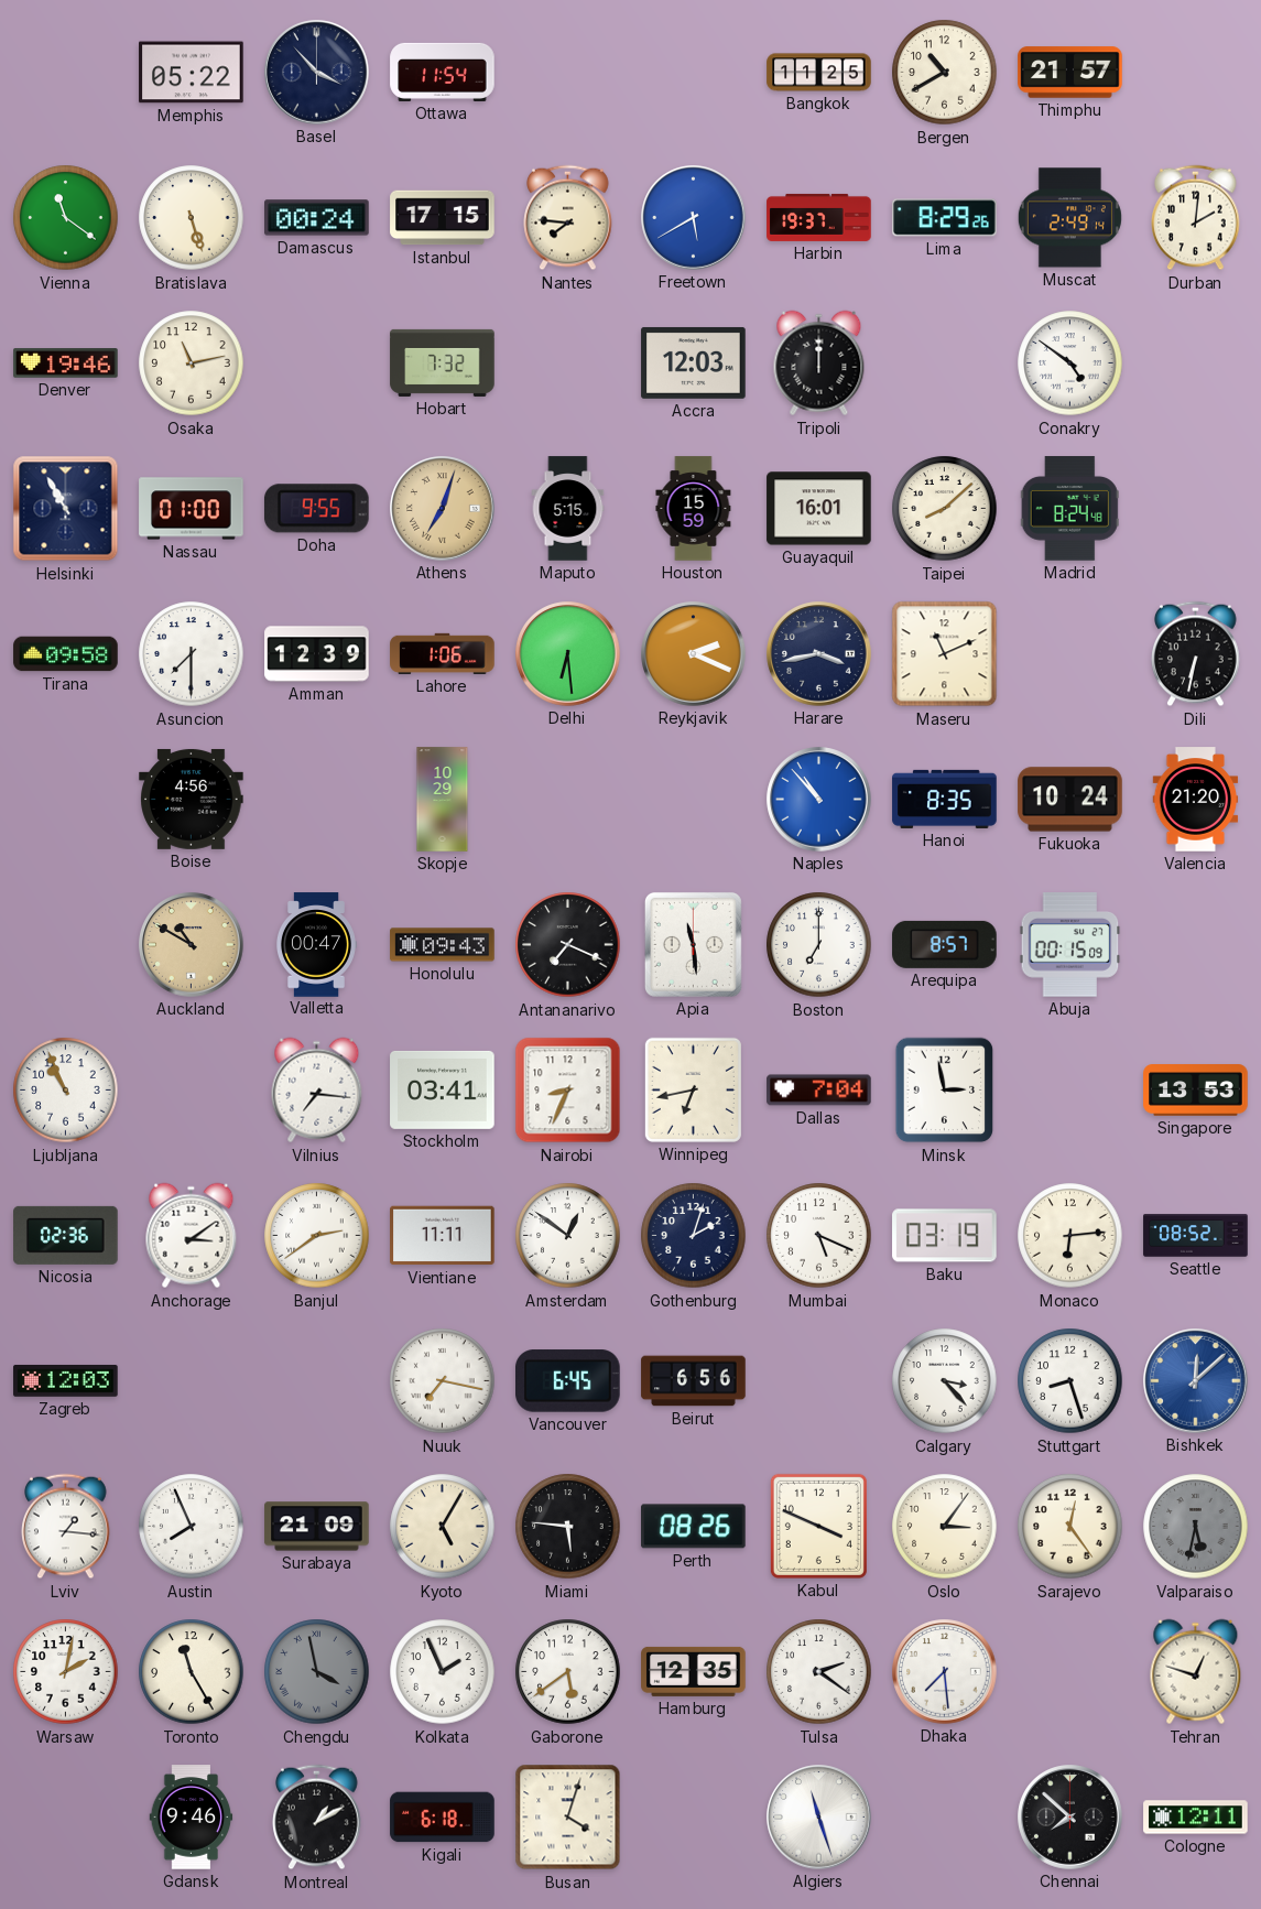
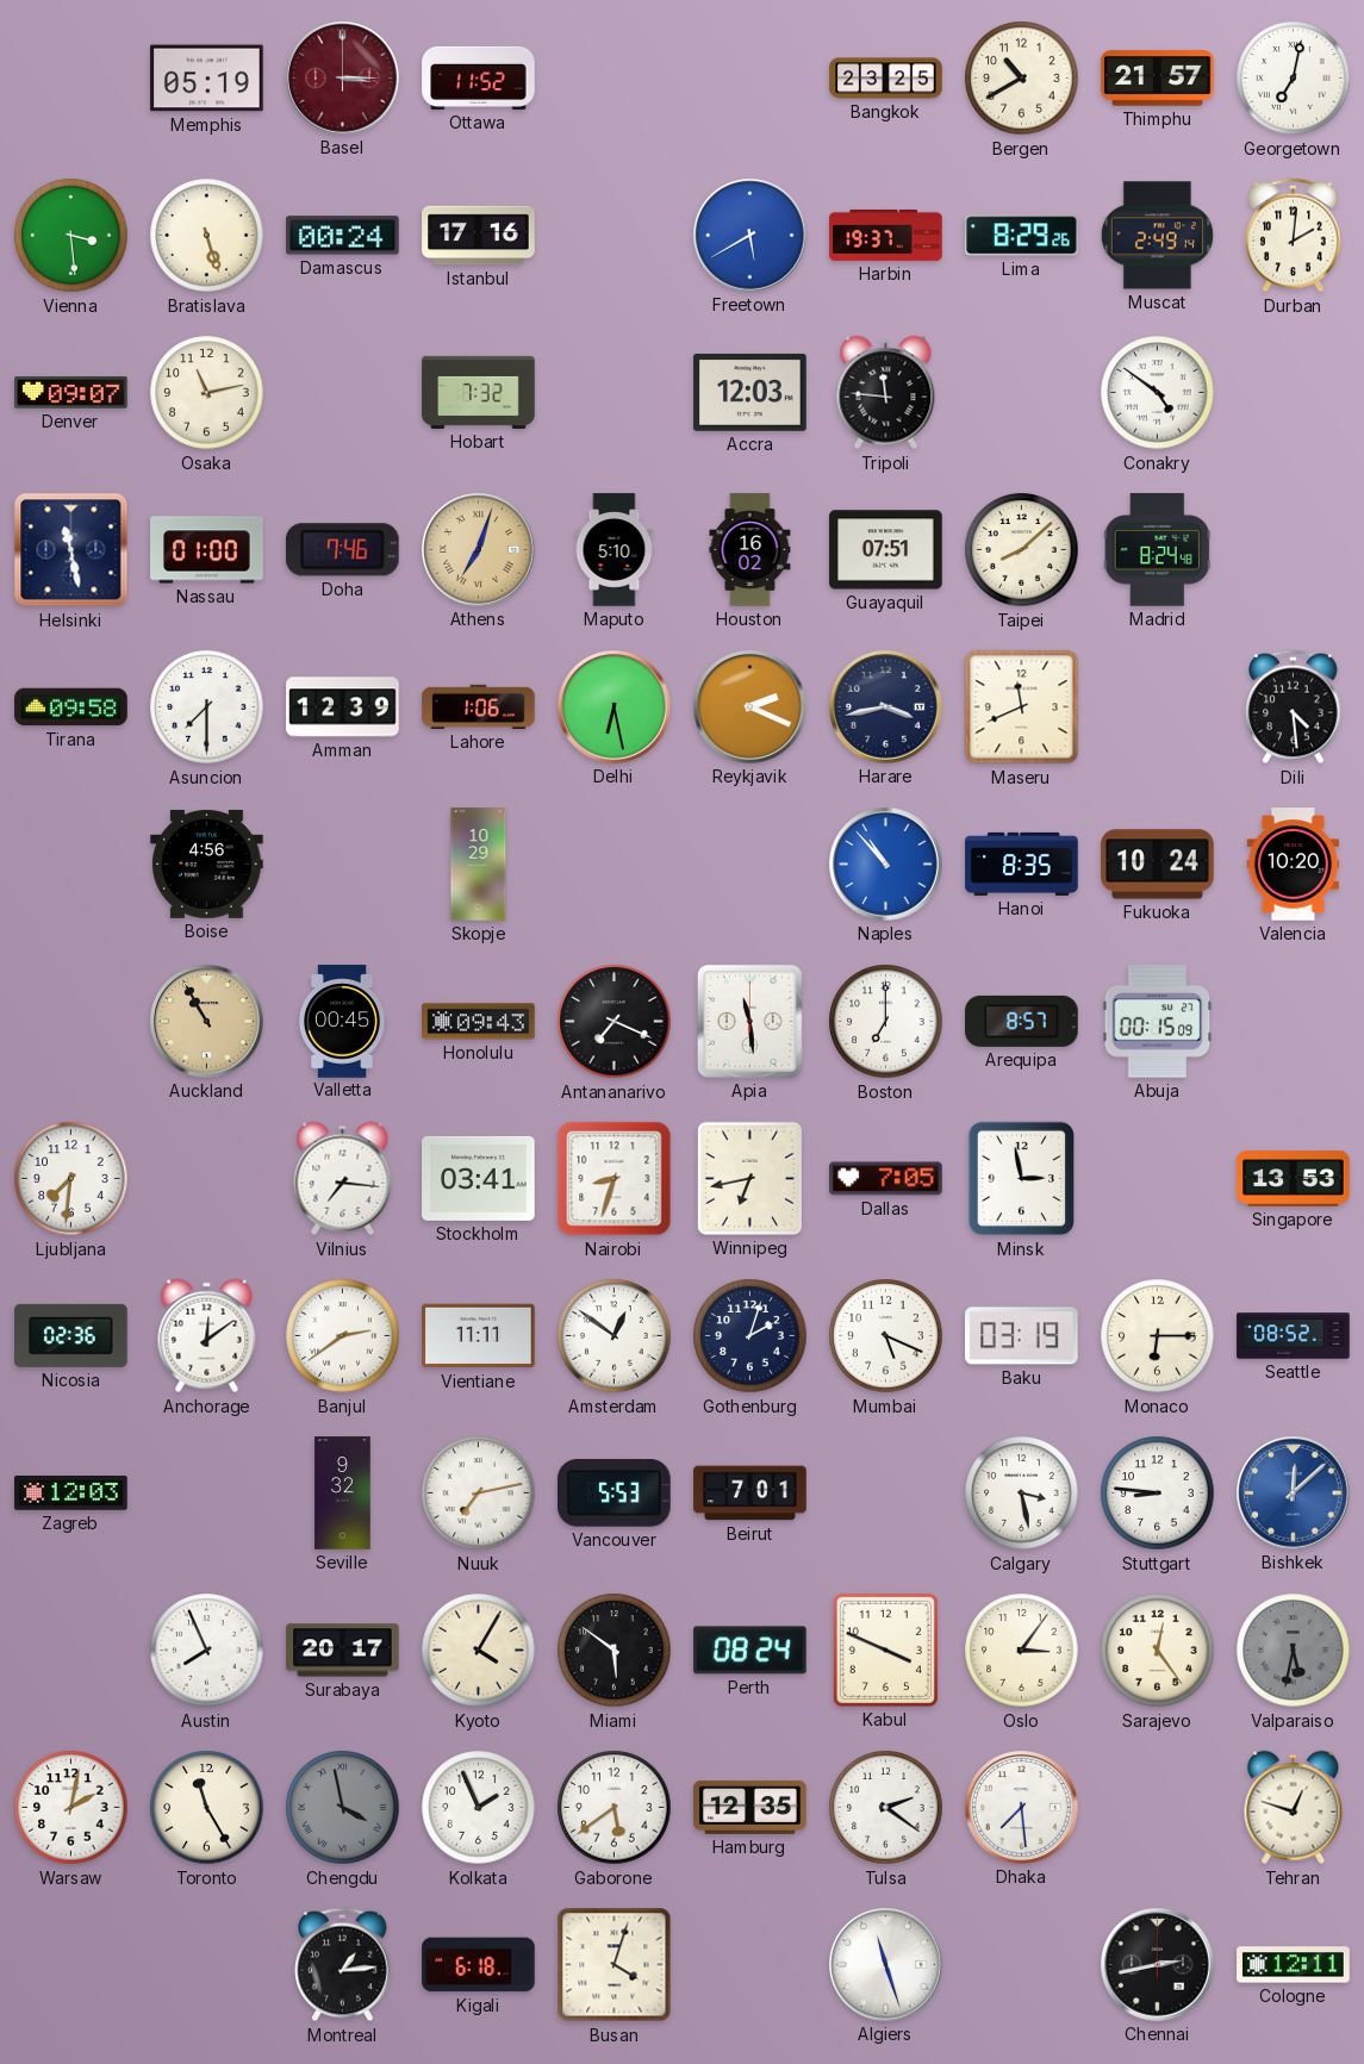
Memphis: 05:22 -> 05:19 (207, 79)
Basel: 3:53 -> 3:15 (343, 79)
Basel dial: navy -> burgundy (343, 79)
Ottawa: 11:54 -> 11:52 (479, 77)
Bangkok: 11:25 -> 23:25 (886, 79)
Georgetown: none -> 7:02 (1294, 79)
Vienna: 11:21 -> 3:29 (71, 236)
Istanbul: 17:15 -> 17:16 (479, 236)
Nantes: 7:46 -> none (568, 218)
Denver: 19:46 -> 09:07 (71, 393)
Tripoli: 12:00 -> 11:46 (886, 393)
Helsinki: 10:55 -> 11:28 (71, 550)
Doha: 9:55 -> 7:46 (342, 550)
Maputo: 5:15 -> 5:10 (615, 550)
Houston: 15:59 -> 16:02 (750, 550)
Guayaquil: 16:01 -> 07:51 (886, 550)
Delhi: 6:29 -> 6:28 (615, 707)
Maseru: 11:11 -> 11:41 (1022, 707)
Dili: 6:32 -> 4:29 (1294, 707)
Valencia: 21:20 -> 10:20 (1294, 865)
Auckland: 10:50 -> 10:55 (207, 1022)
Valletta: 00:47 -> 00:45 (341, 1022)
Ljubljana: 10:56 -> 7:31 (71, 1179)
Nairobi: 8:34 -> 8:33 (615, 1179)
Dallas: 7:04 -> 7:05 (886, 1179)
Anchorage: 3:09 -> 12:09 (207, 1336)
Monaco: 6:14 -> 6:15 (1158, 1336)
Seville: none -> 9:32 (343, 1494)
Nuuk: 7:17 -> 7:13 (479, 1494)
Vancouver: 6:45 -> 5:53 (615, 1494)
Beirut: 6:56 -> 7:01 (750, 1494)
Calgary: 3:23 -> 3:28 (1022, 1494)
Stuttgart: 8:27 -> 8:46 (1158, 1494)
Lviv: 1:16 -> none (66, 1527)
Surabaya: 21:09 -> 20:17 (343, 1651)
Kyoto: 5:05 -> 4:05 (479, 1651)
Miami: 5:46 -> 5:51 (615, 1651)
Perth: 08:26 -> 08:24 (750, 1651)
Gdansk: 9:46 -> none (192, 1818)
Montreal: 1:10 -> 1:14 (343, 1965)
Chennai: 7:52 -> 2:43 (1158, 1965)
